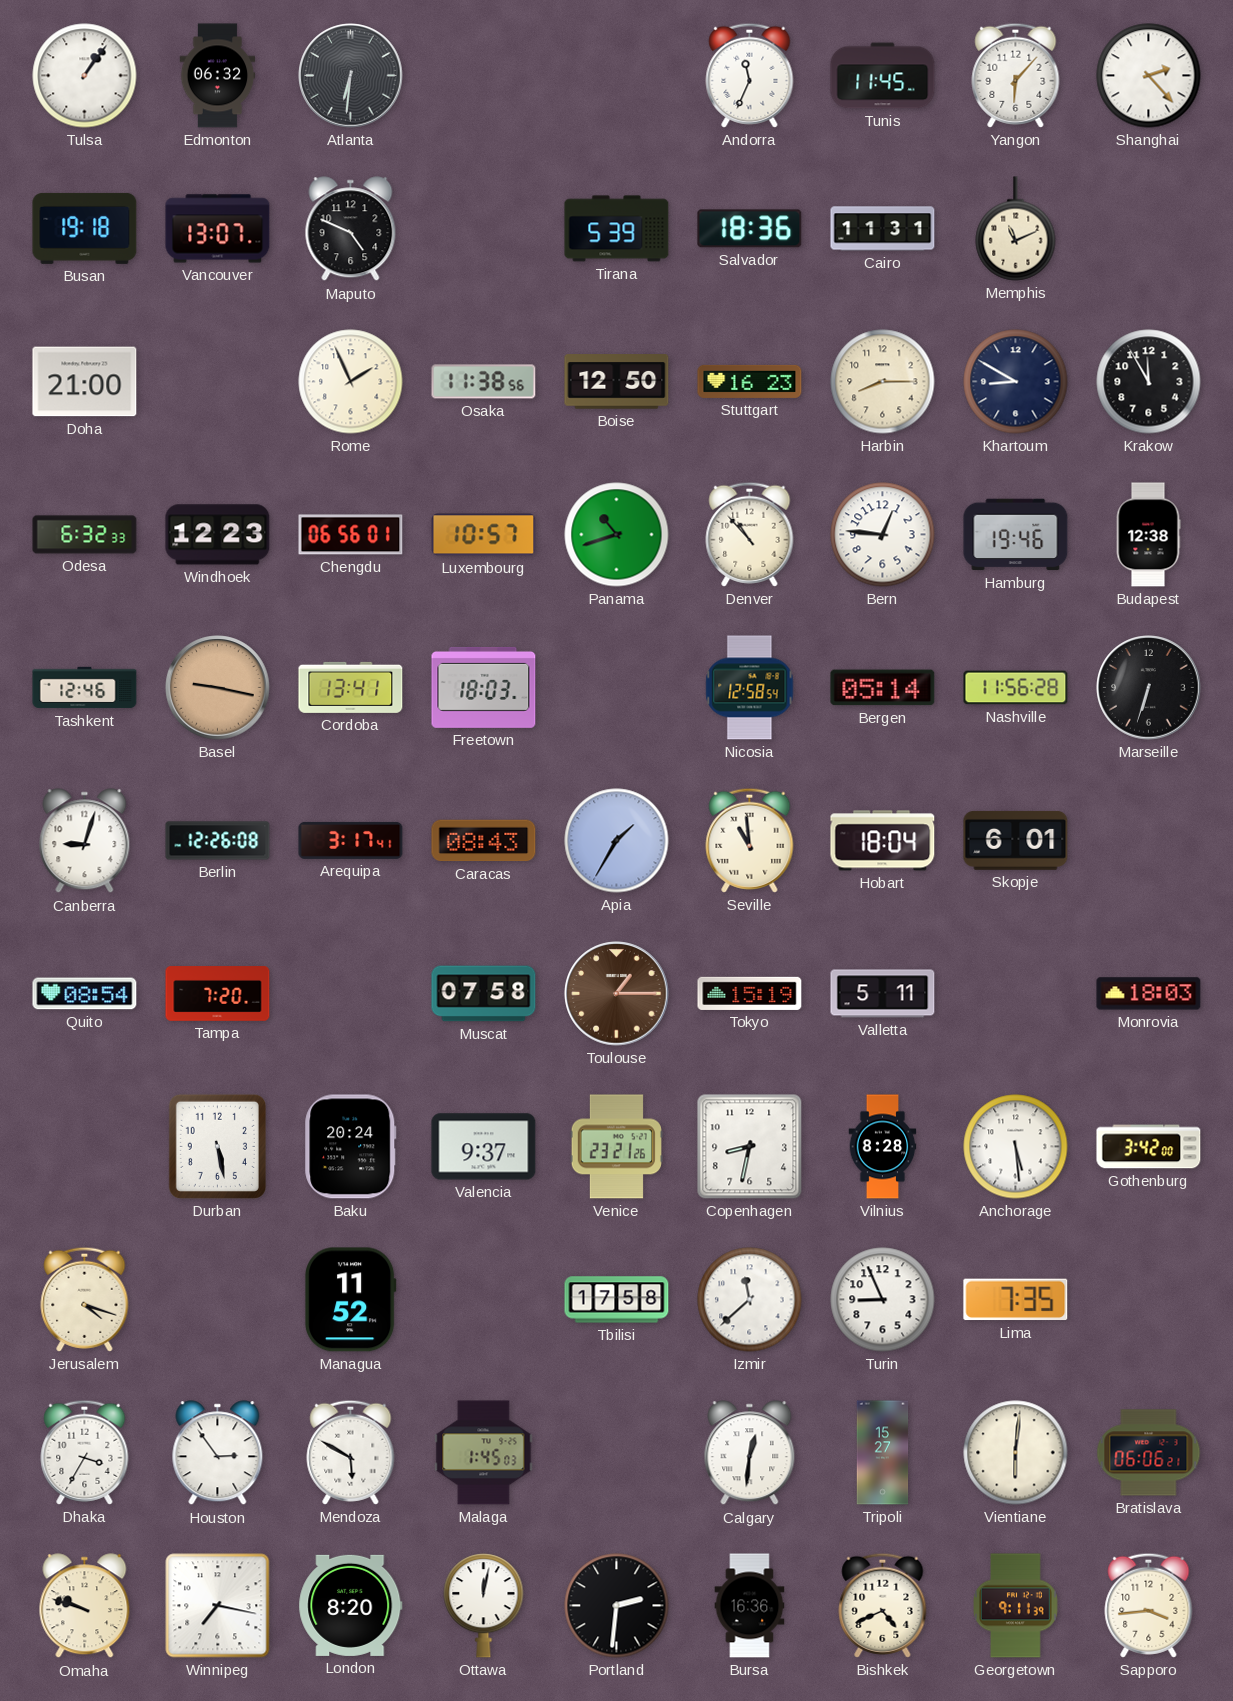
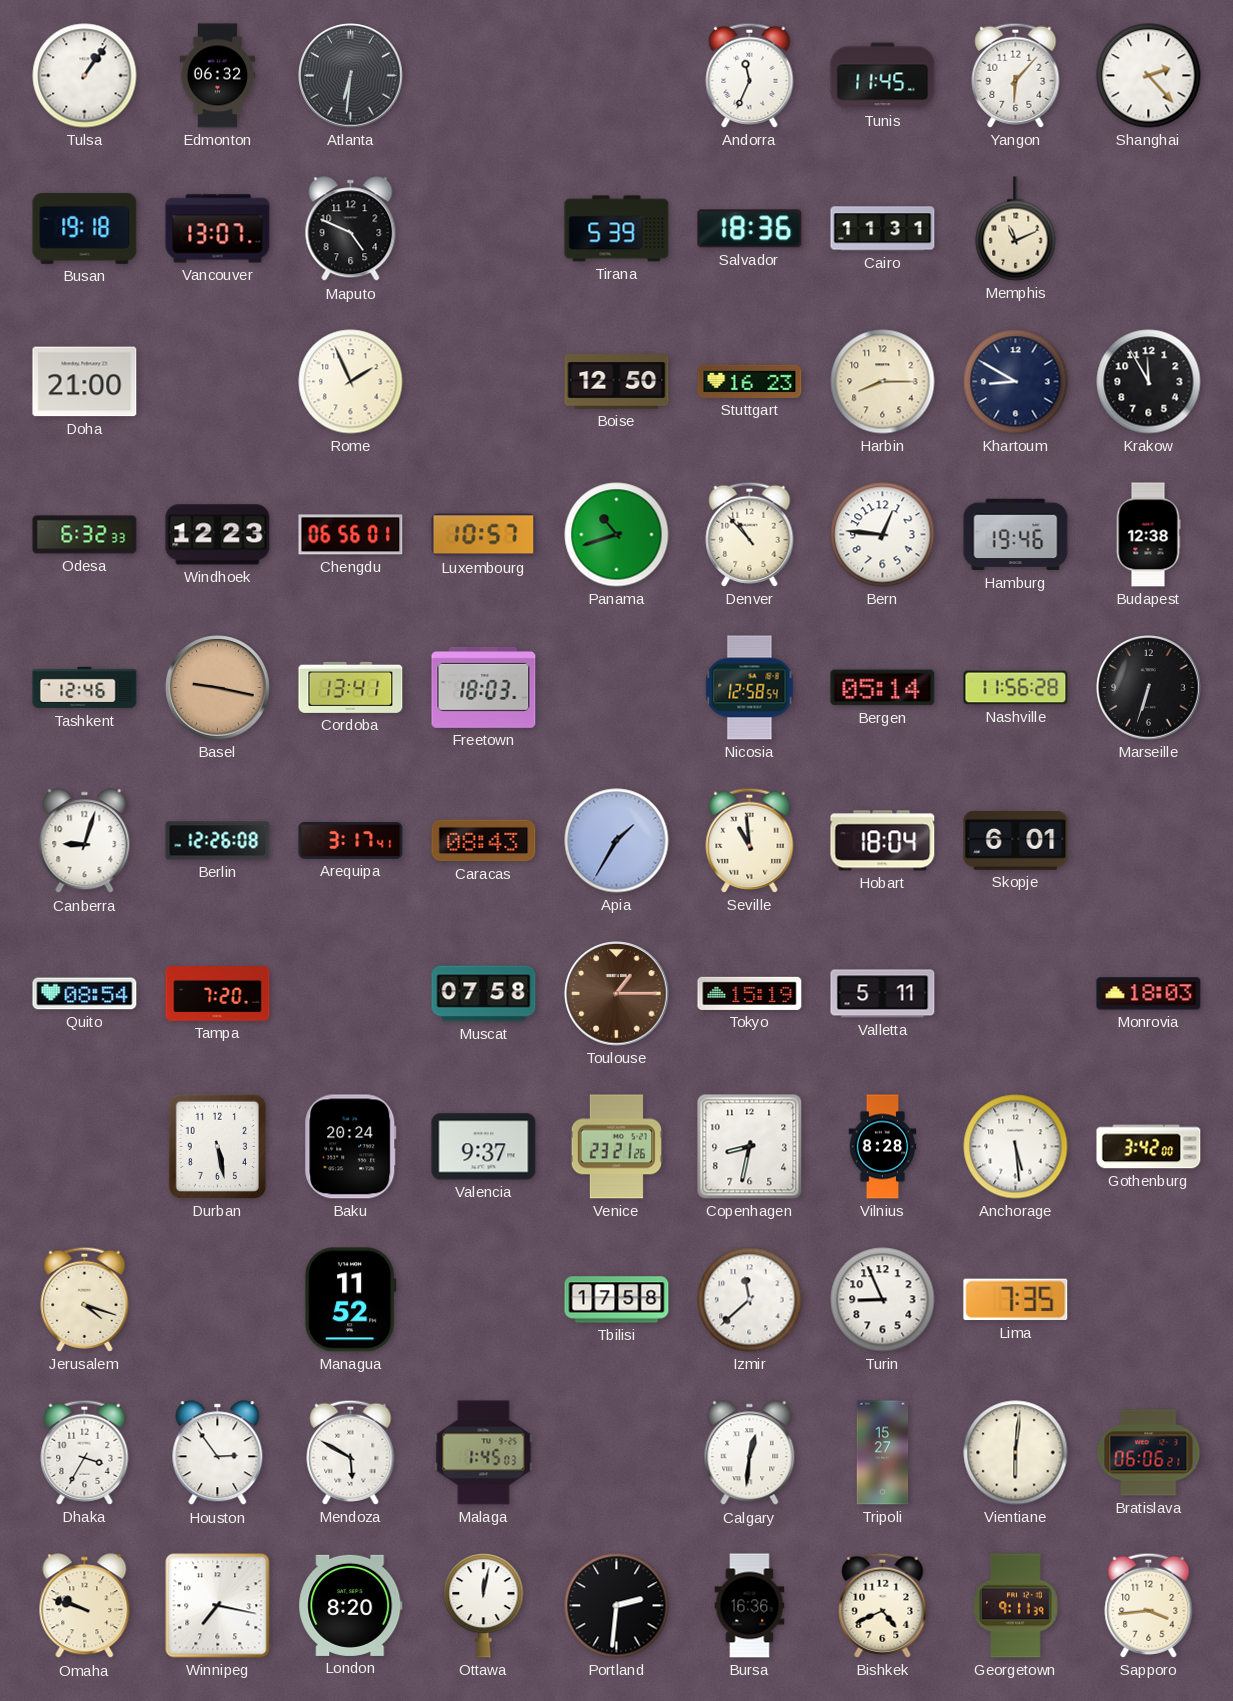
Osaka: 11:38 -> none (484, 382)
